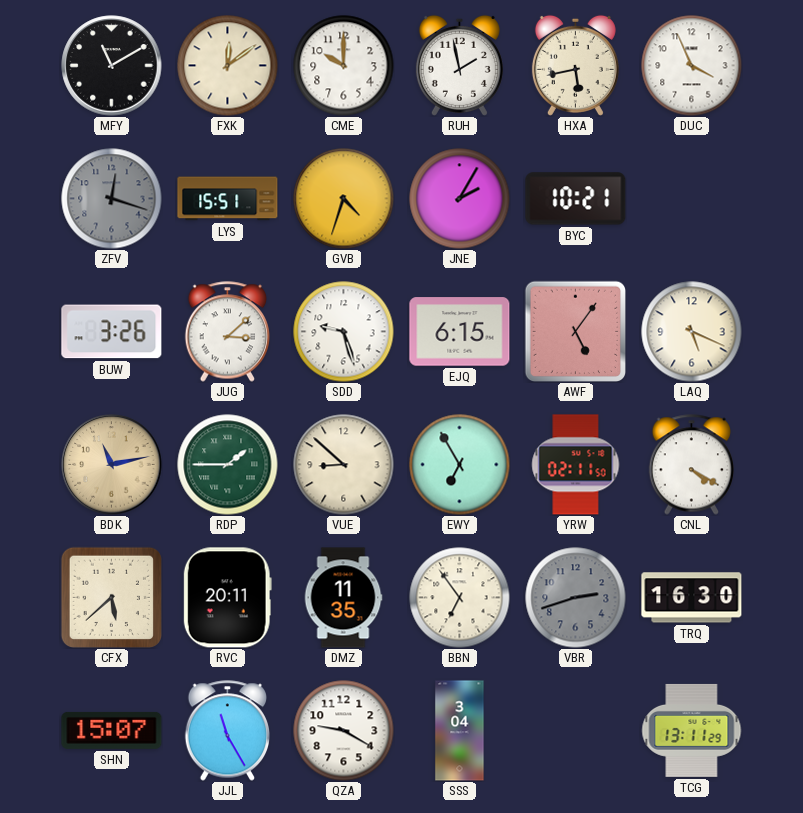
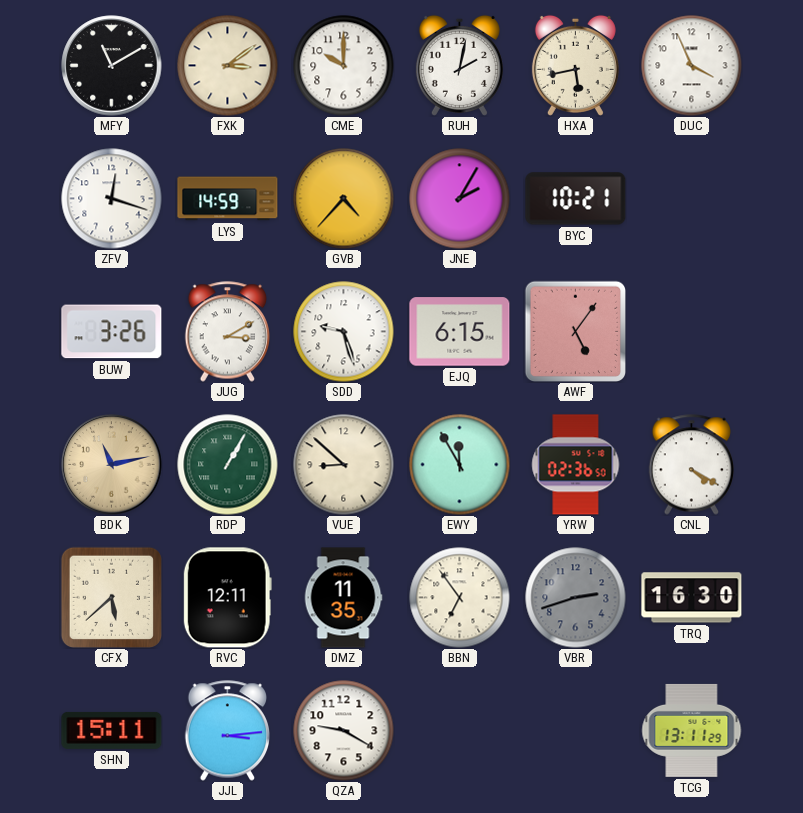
FXK: 12:09 -> 3:09 (228, 66)
RUH: 1:58 -> 2:02 (459, 65)
ZFV dial: grey -> white (112, 199)
LYS: 15:51 -> 14:59 (228, 199)
GVB: 4:33 -> 4:37 (344, 199)
JUG: 3:08 -> 3:10 (228, 332)
LAQ: 5:19 -> none (692, 332)
RDP: 1:45 -> 1:05 (228, 465)
EWY: 6:55 -> 11:55 (460, 465)
YRW: 02:11 -> 02:36 (576, 465)
RVC: 20:11 -> 12:11 (227, 598)
SHN: 15:07 -> 15:11 (112, 730)
JJL: 11:25 -> 3:14 (228, 731)
SSS: 3:04 -> none (460, 731)
